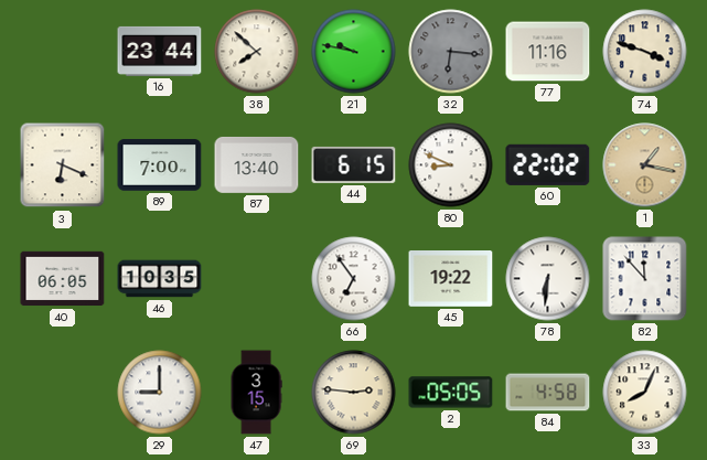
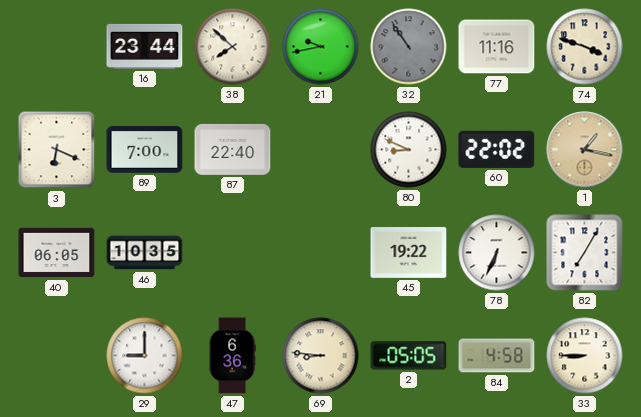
21: 9:47 -> 9:43 (321, 47)
32: 6:16 -> 10:54 (409, 47)
87: 13:40 -> 22:40 (233, 149)
44: 6:15 -> none (354, 164)
66: 6:54 -> none (354, 279)
78: 6:31 -> 6:34 (497, 253)
82: 11:53 -> 7:05 (585, 253)
47: 3:15 -> 6:36 (232, 356)
69: 2:46 -> 8:46 (321, 356)
33: 8:04 -> 8:45 (585, 356)
